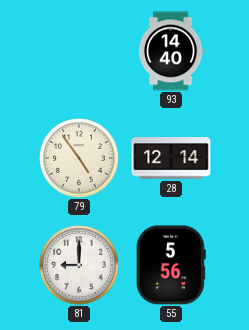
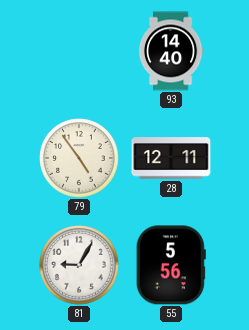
28: 12:14 -> 12:11 (171, 158)
81: 9:00 -> 9:05 (79, 265)
